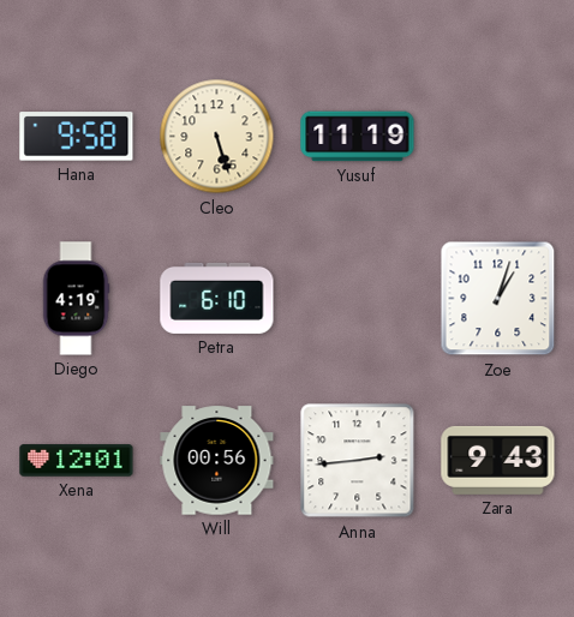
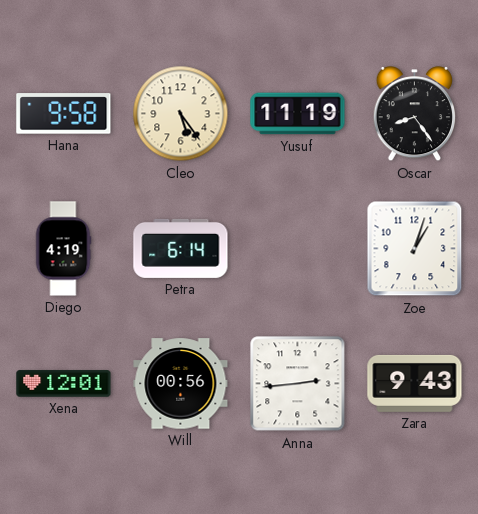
Cleo: 5:27 -> 5:24 (181, 114)
Oscar: none -> 8:24 (415, 115)
Petra: 6:10 -> 6:14 (181, 248)
